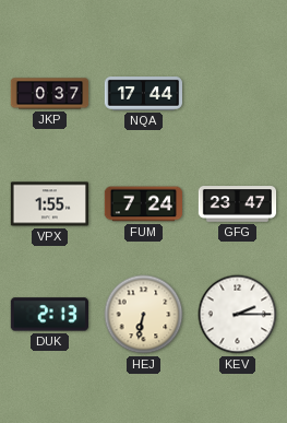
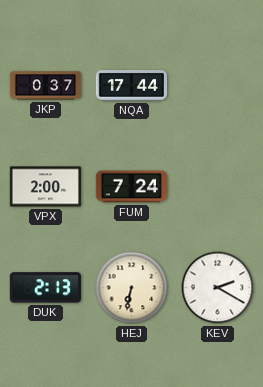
VPX: 1:55 -> 2:00 (45, 187)
GFG: 23:47 -> none (238, 204)
KEV: 2:15 -> 2:20 (218, 288)
